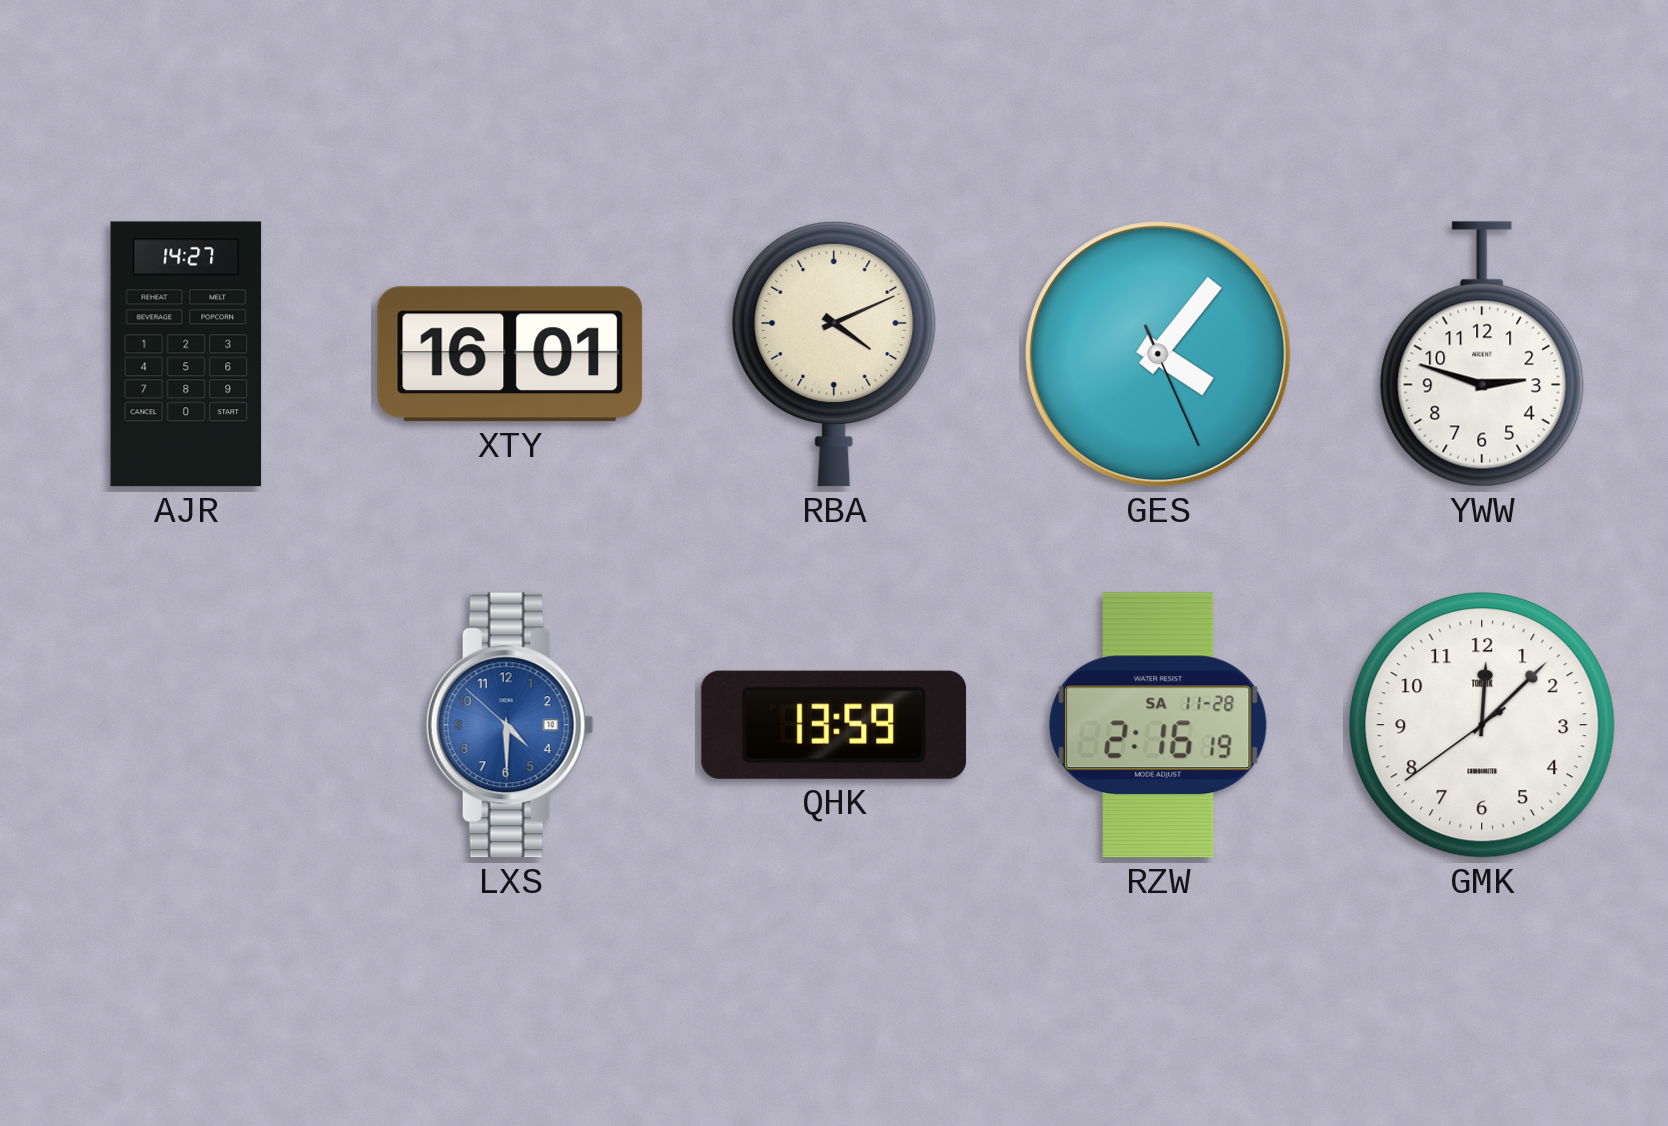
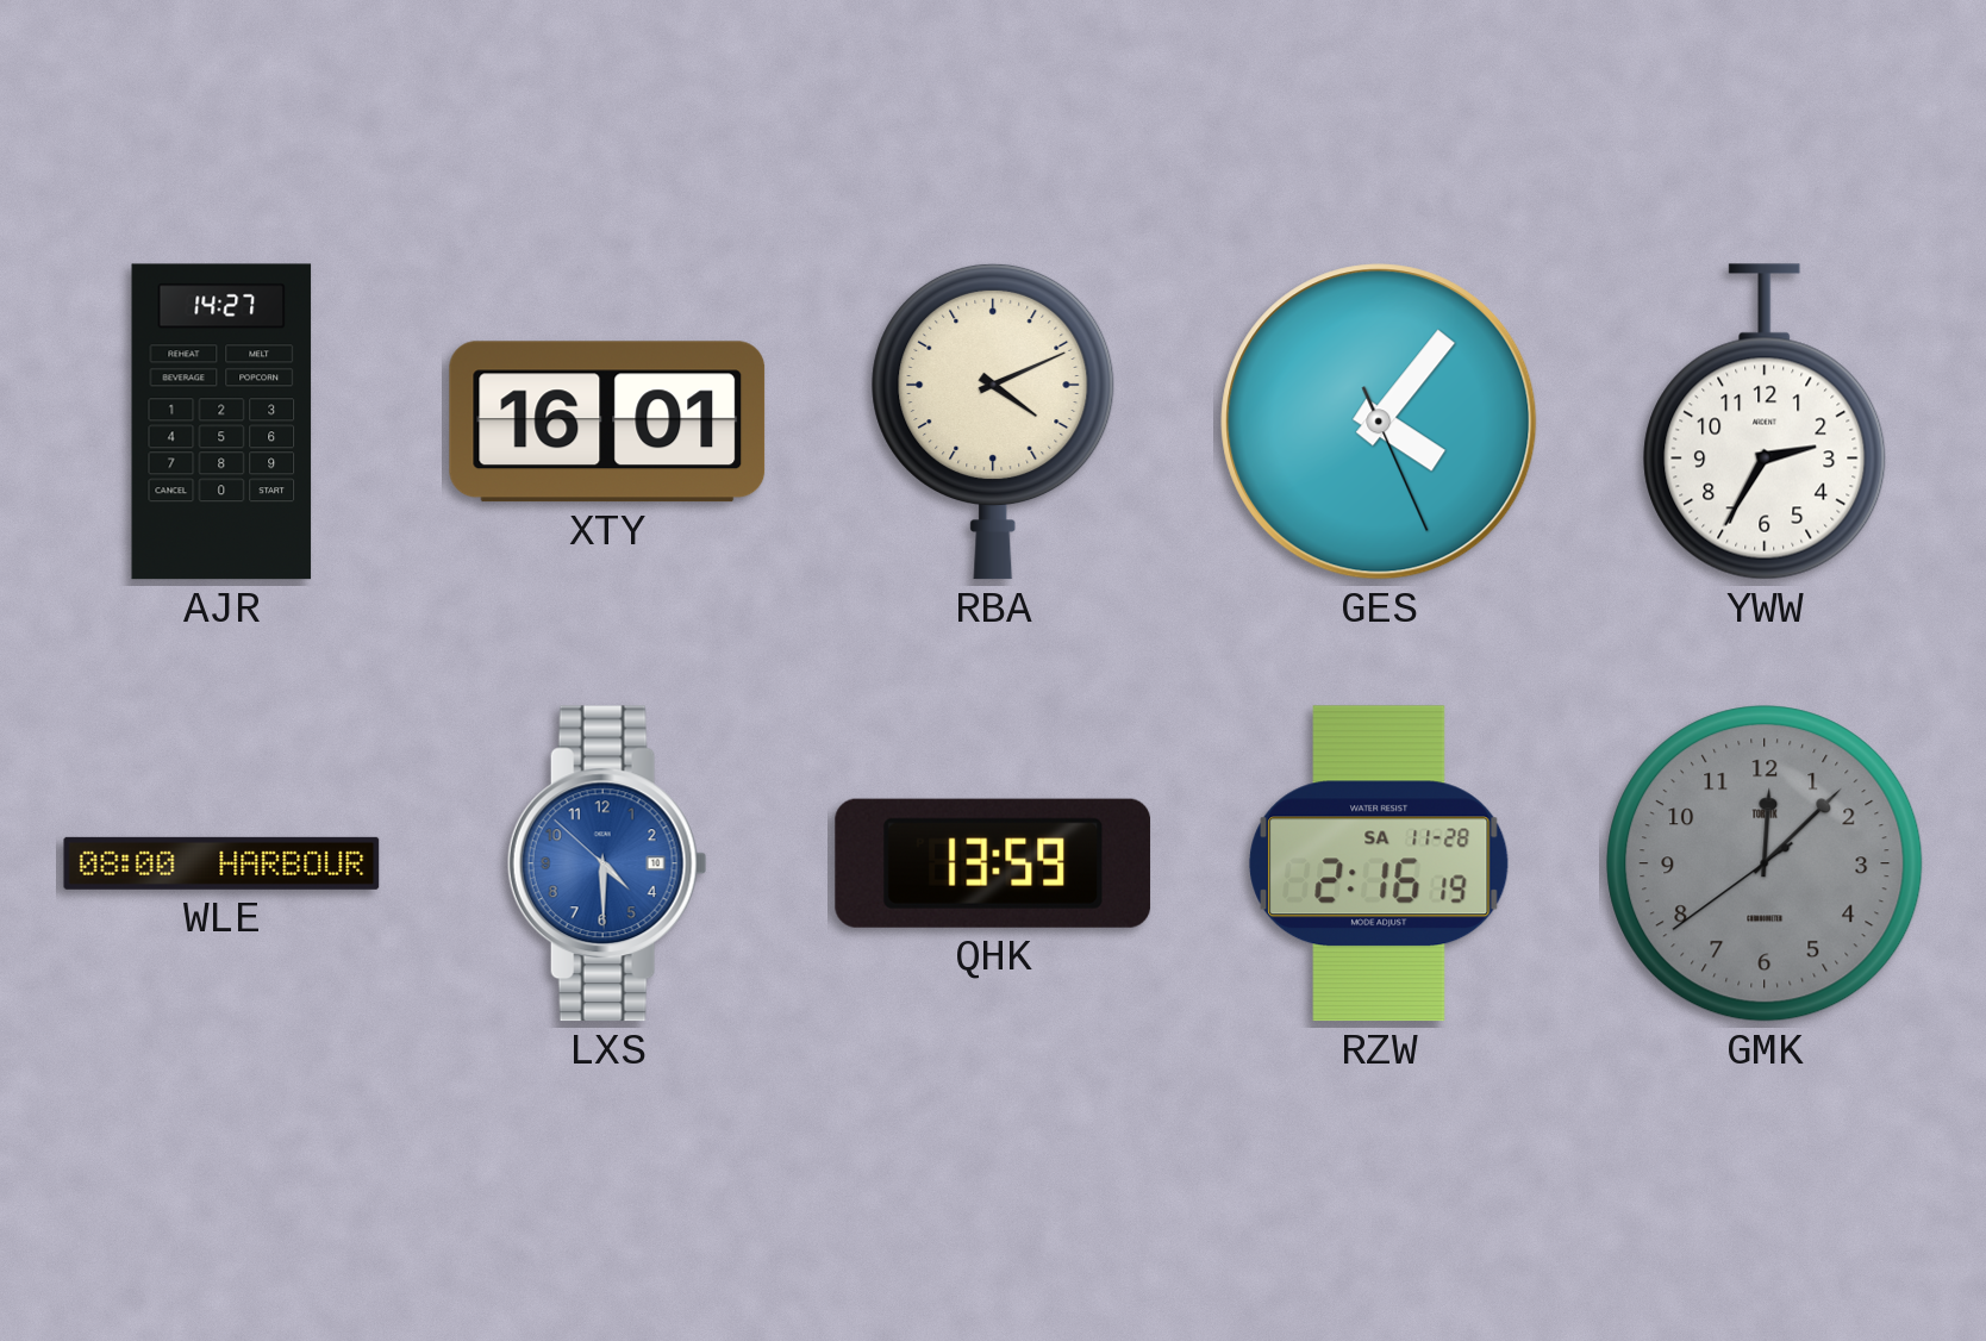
YWW: 2:48 -> 2:35 (1765, 422)
WLE: none -> 08:00 (221, 863)
GMK dial: white -> grey (1765, 863)
